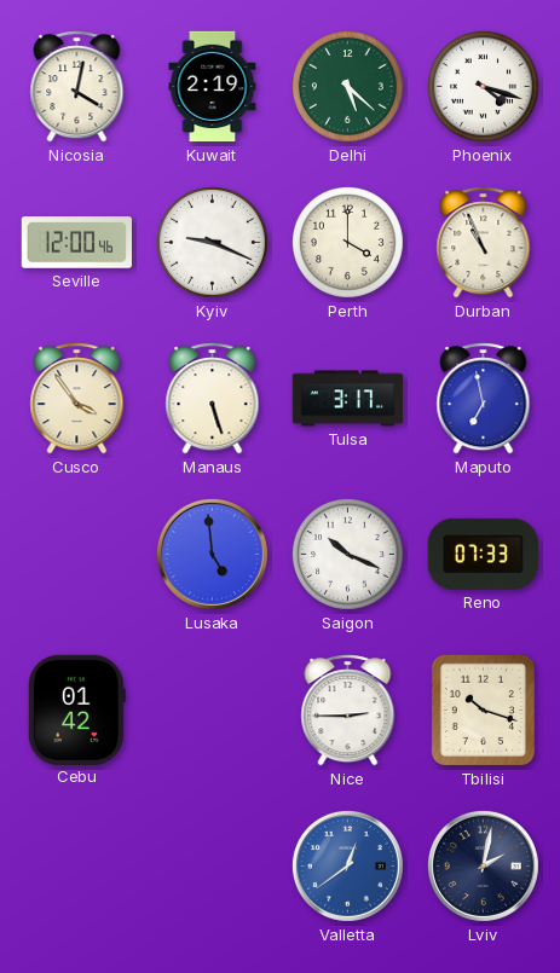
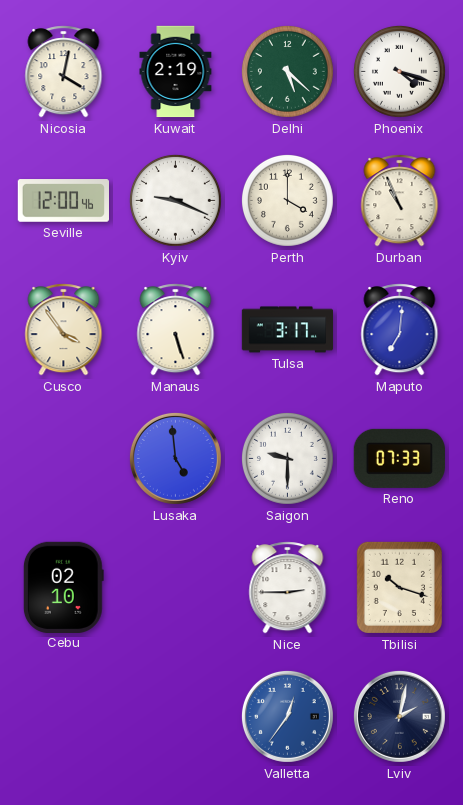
Maputo: 6:58 -> 7:01 (400, 330)
Saigon: 10:19 -> 9:30 (287, 458)
Cebu: 01:42 -> 02:10 (63, 587)
Valletta: 12:39 -> 12:36 (287, 716)
